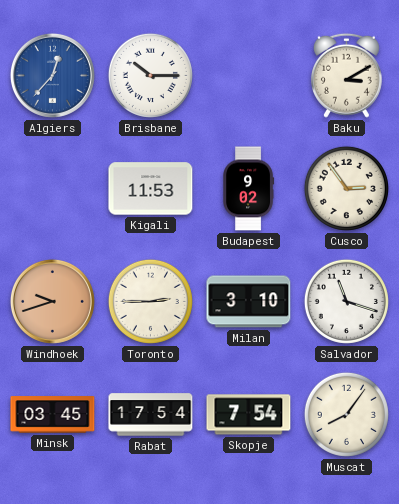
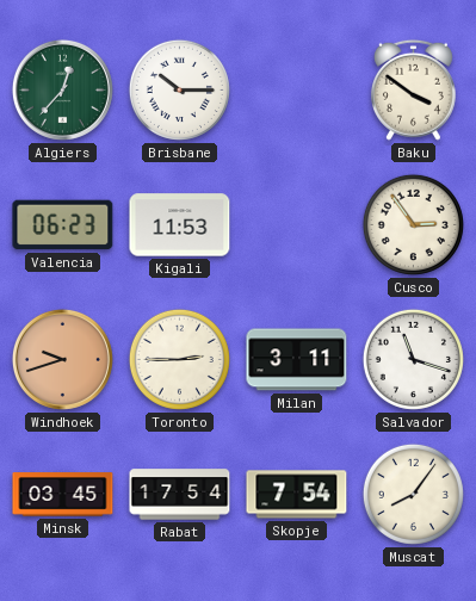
Algiers dial: blue -> green (62, 89)
Baku: 3:10 -> 3:51 (413, 89)
Valencia: none -> 06:23 (63, 225)
Budapest: 9:02 -> none (249, 189)
Milan: 3:10 -> 3:11 (297, 360)
